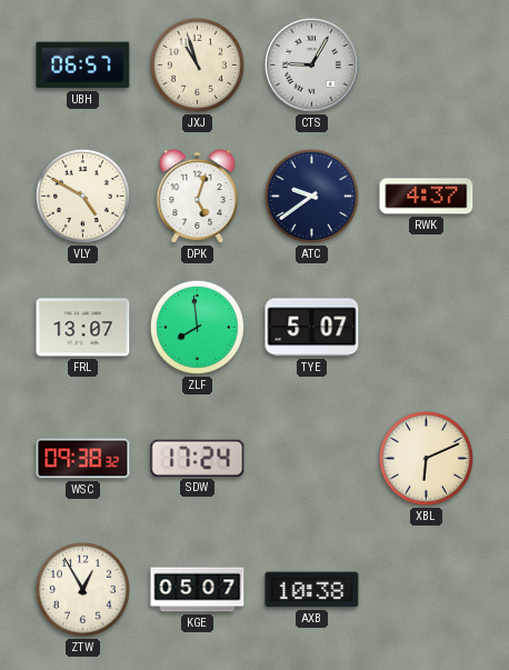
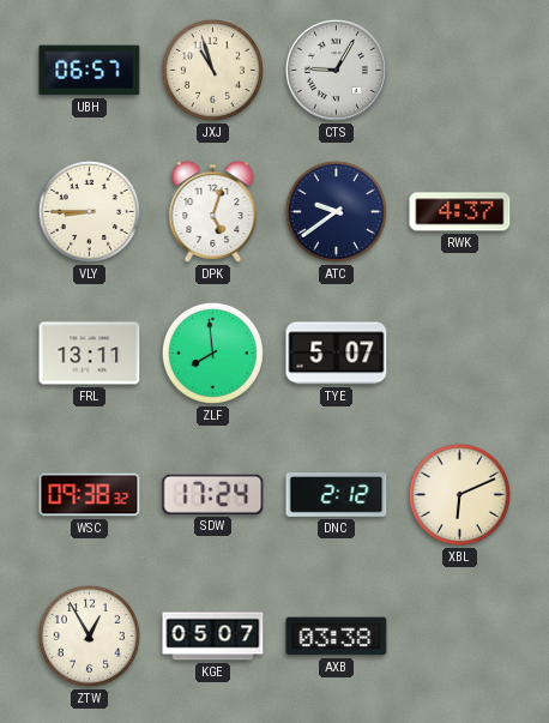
VLY: 4:50 -> 8:45 (89, 211)
FRL: 13:07 -> 13:11 (90, 354)
DNC: none -> 2:12 (337, 495)
AXB: 10:38 -> 03:38 (337, 637)
